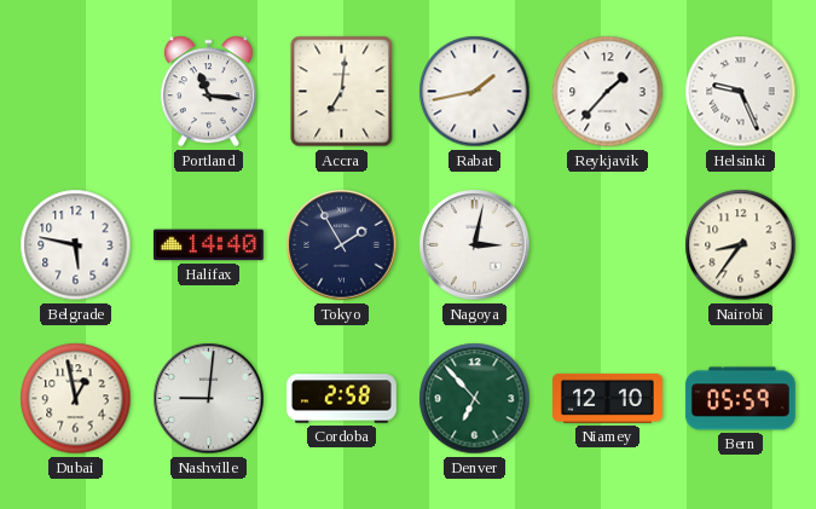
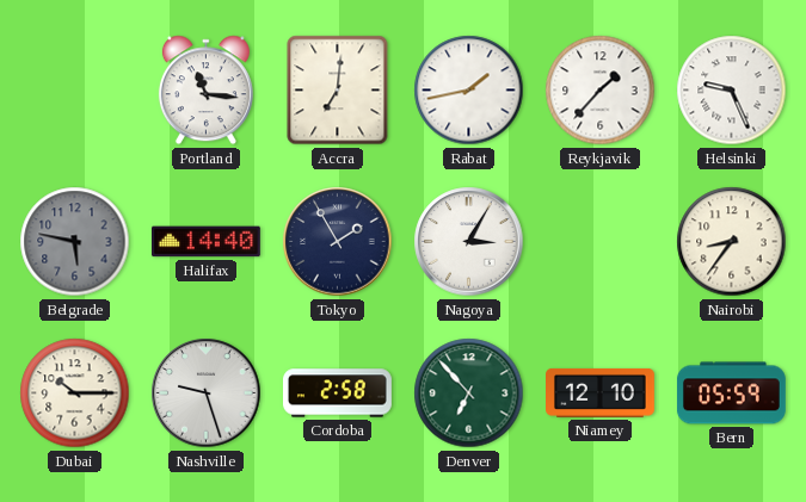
Belgrade dial: white -> grey (75, 242)
Nagoya: 3:02 -> 3:05 (469, 242)
Dubai: 12:58 -> 10:15 (75, 393)
Nashville: 9:01 -> 9:27 (207, 393)
